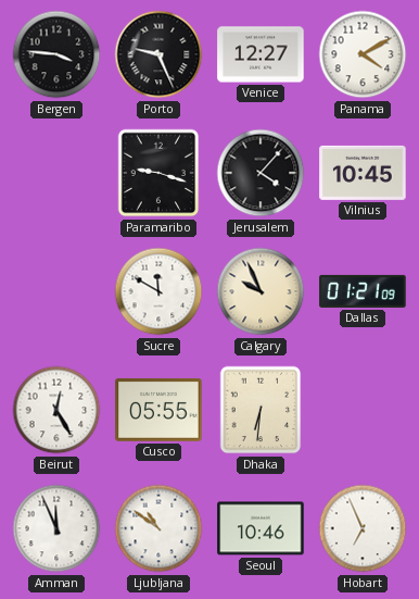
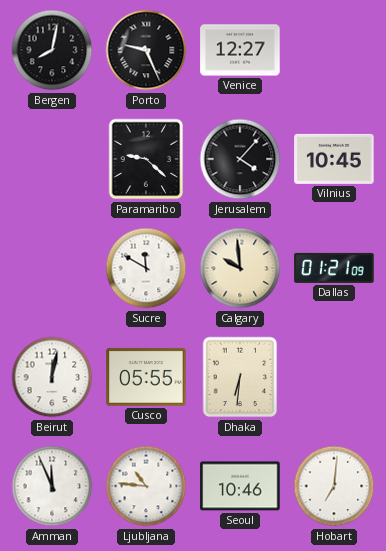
Bergen: 3:46 -> 8:02 (52, 50)
Panama: 4:10 -> none (363, 54)
Paramaribo: 9:18 -> 9:22 (146, 159)
Calgary: 9:56 -> 9:59 (240, 268)
Beirut: 12:25 -> 12:02 (52, 377)
Ljubljana: 10:51 -> 10:46 (146, 486)
Hobart: 6:56 -> 7:01 (334, 486)
